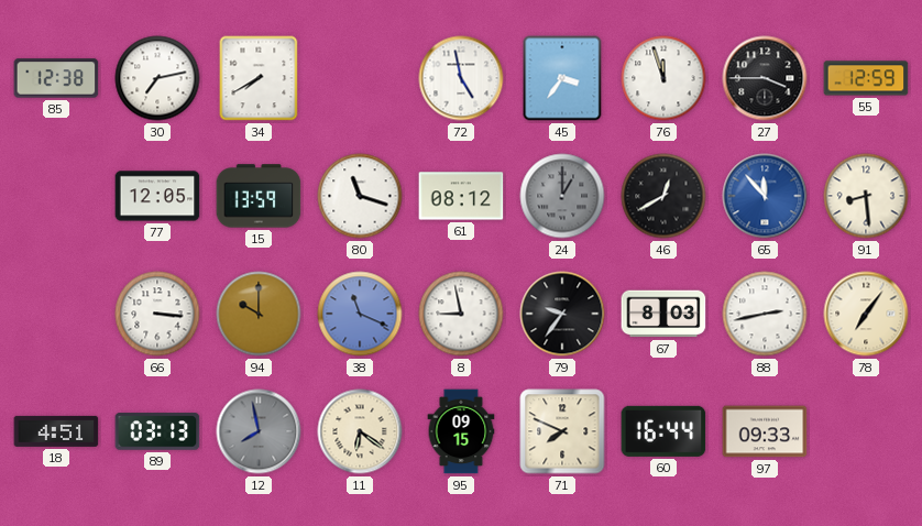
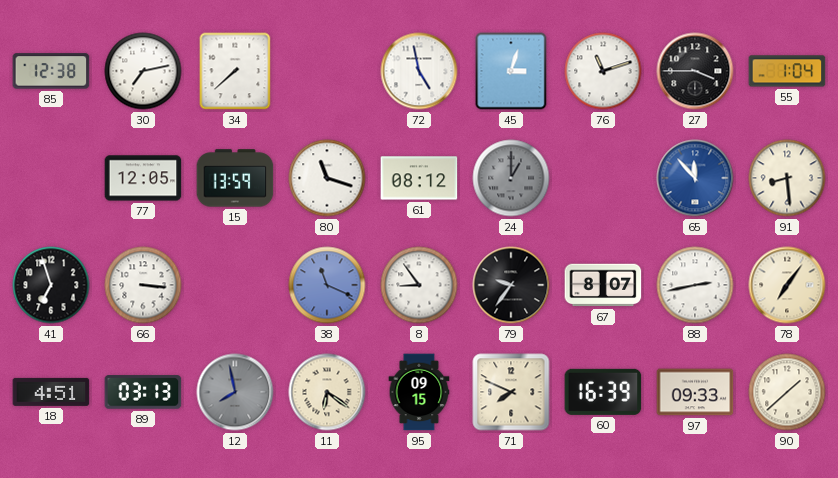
34: 7:40 -> 7:38 (235, 71)
45: 3:36 -> 3:03 (511, 71)
76: 11:57 -> 11:12 (603, 71)
55: 12:59 -> 1:04 (787, 71)
46: 12:40 -> none (663, 196)
41: none -> 6:57 (51, 285)
94: 10:00 -> none (259, 314)
8: 8:58 -> 8:54 (419, 285)
67: 8:03 -> 8:07 (603, 285)
60: 16:44 -> 16:39 (603, 392)
90: none -> 1:38 (787, 392)
